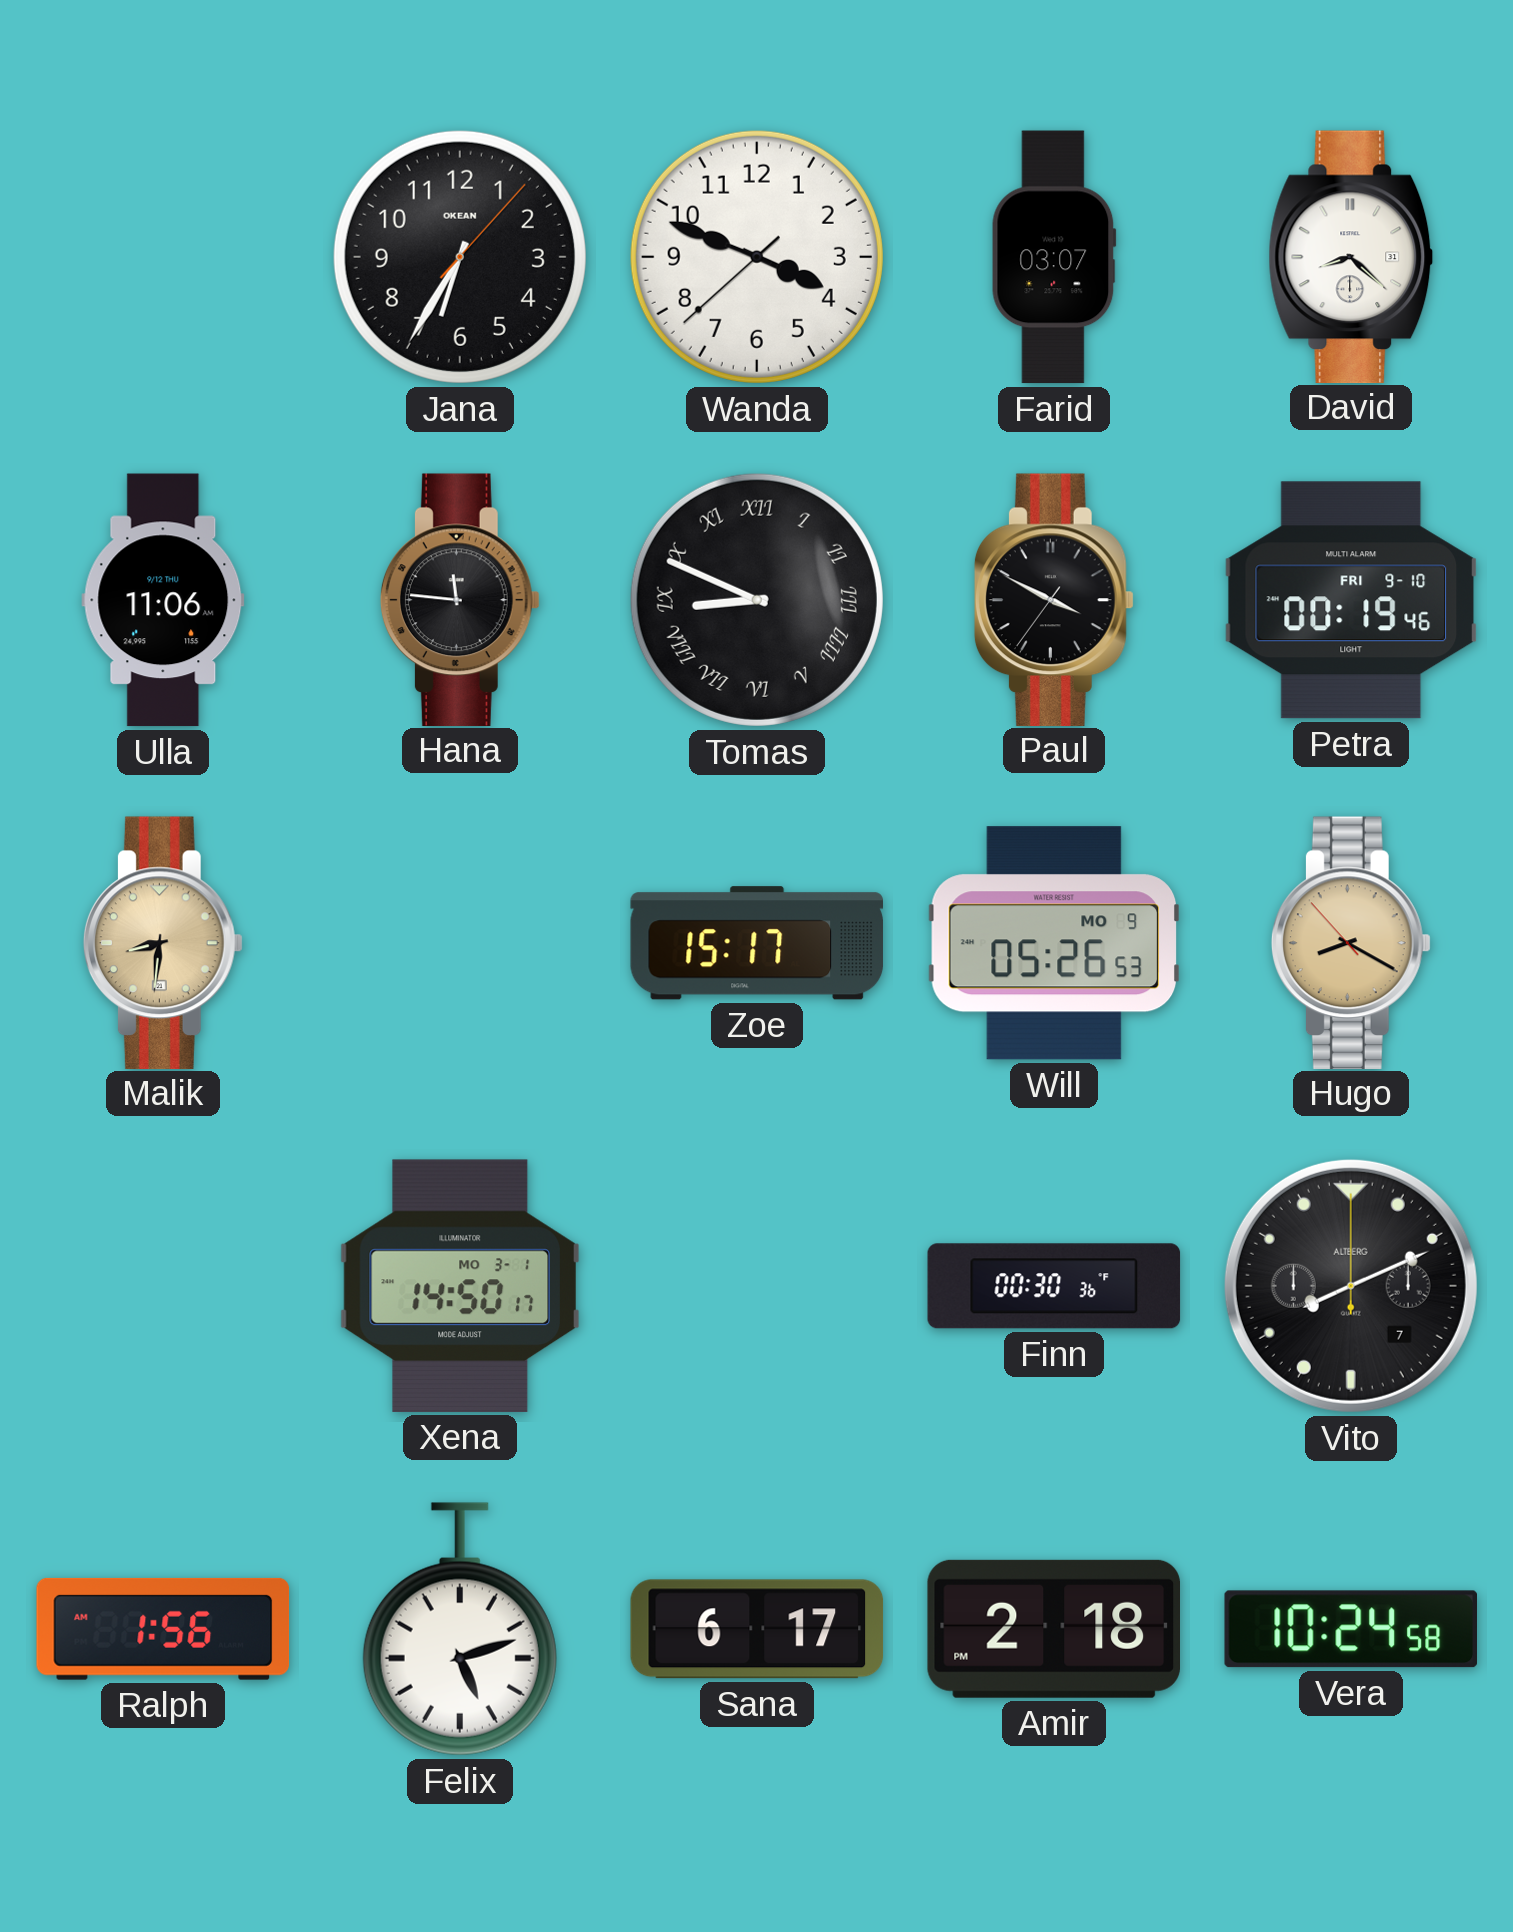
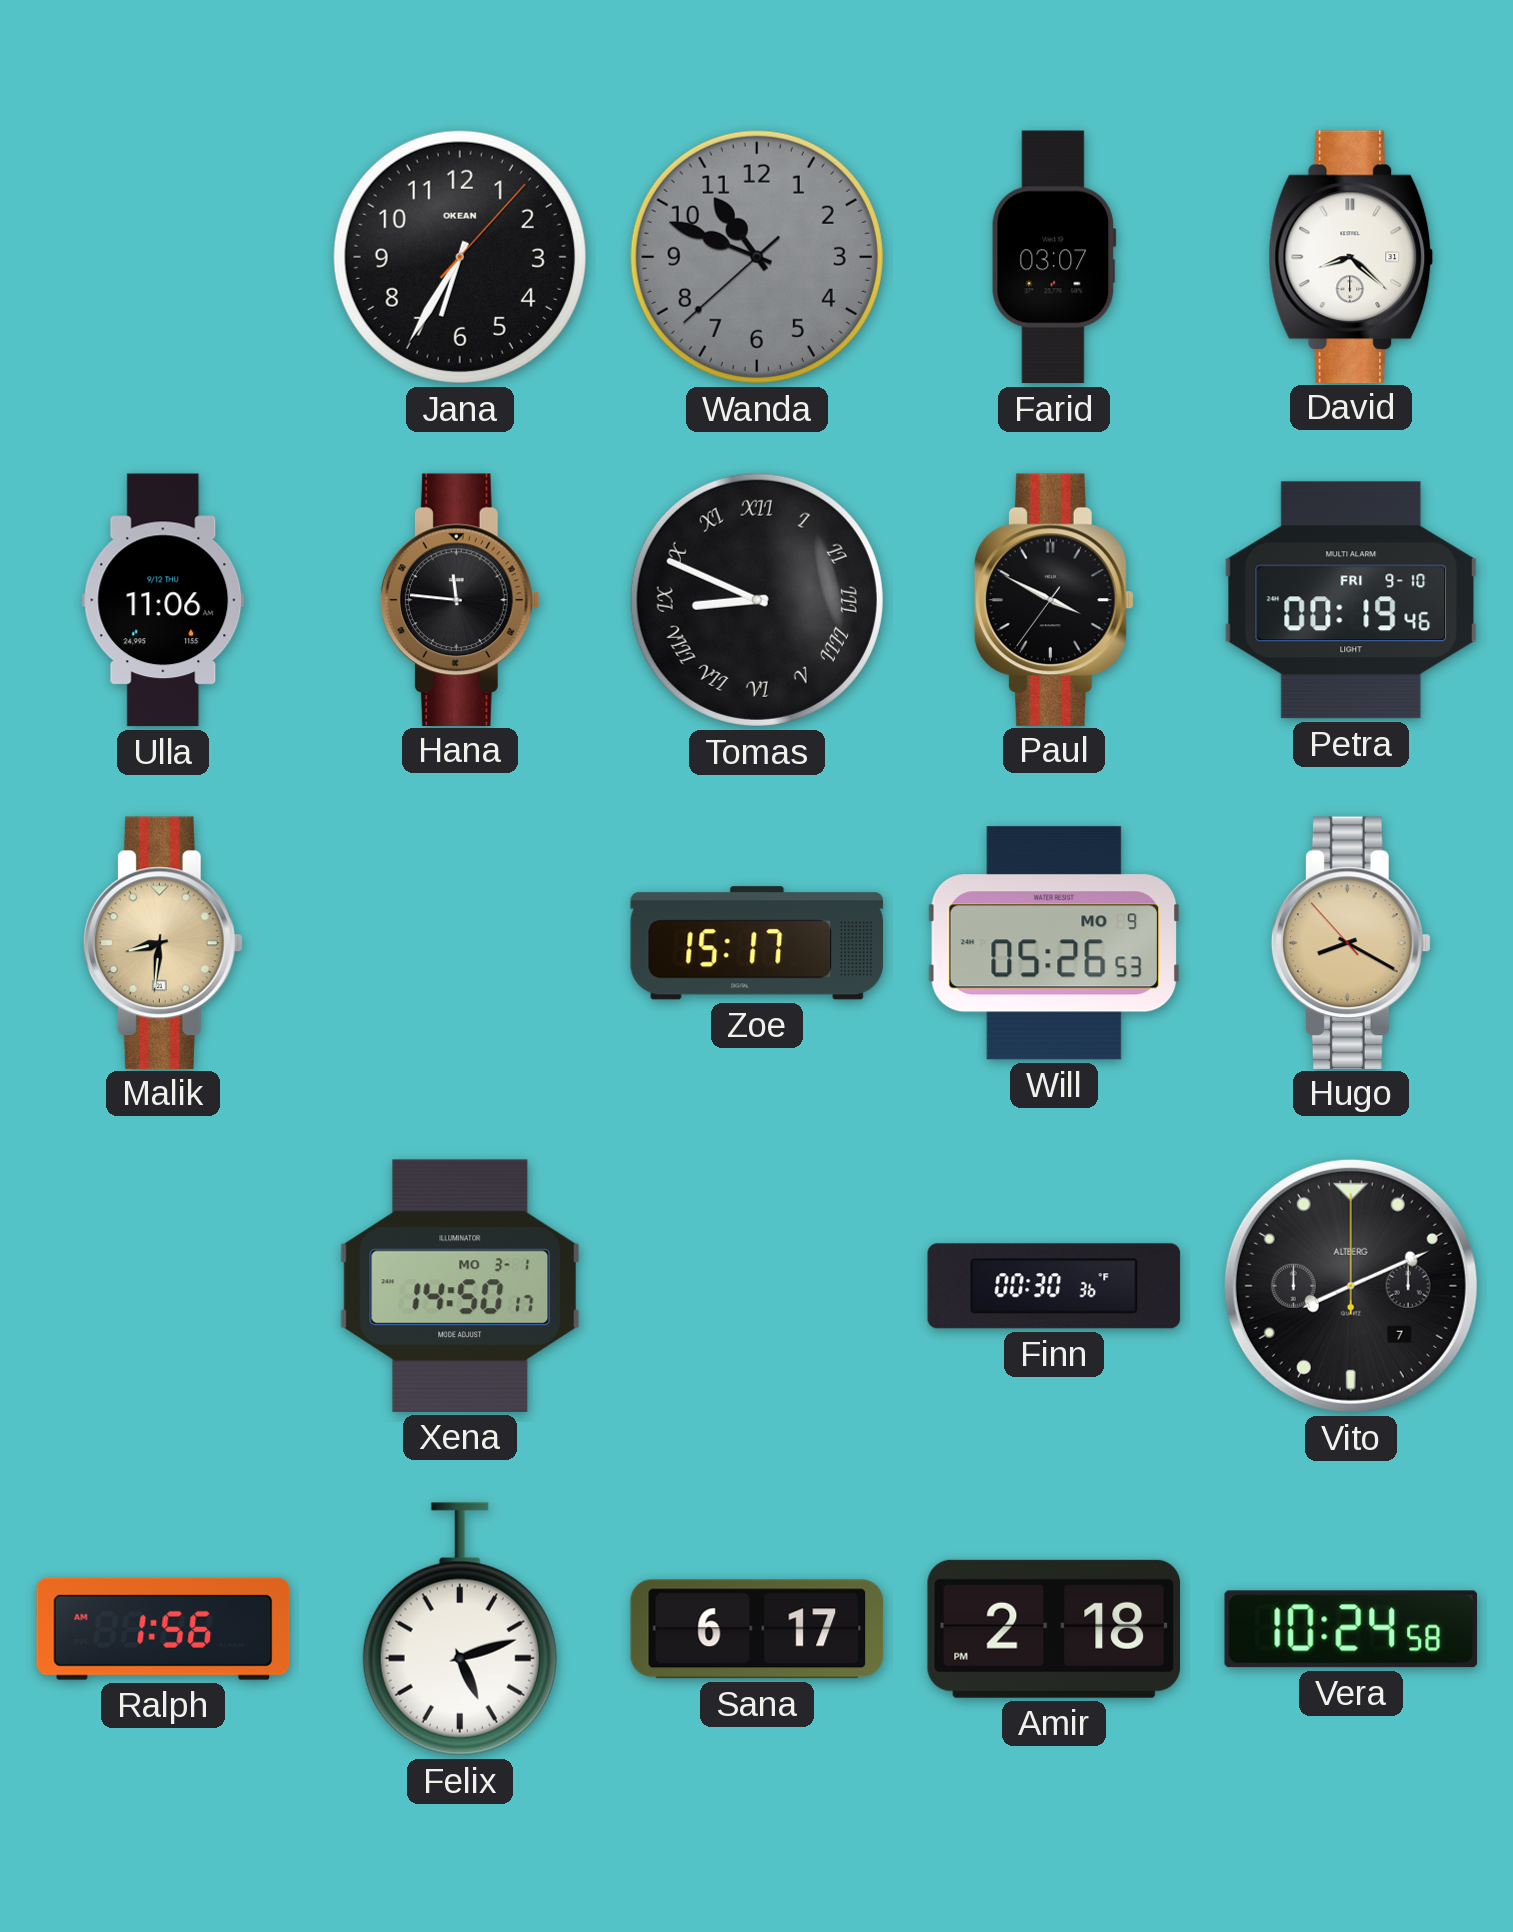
Wanda: 3:48 -> 10:48 (757, 257)
Wanda dial: white -> grey (757, 257)
